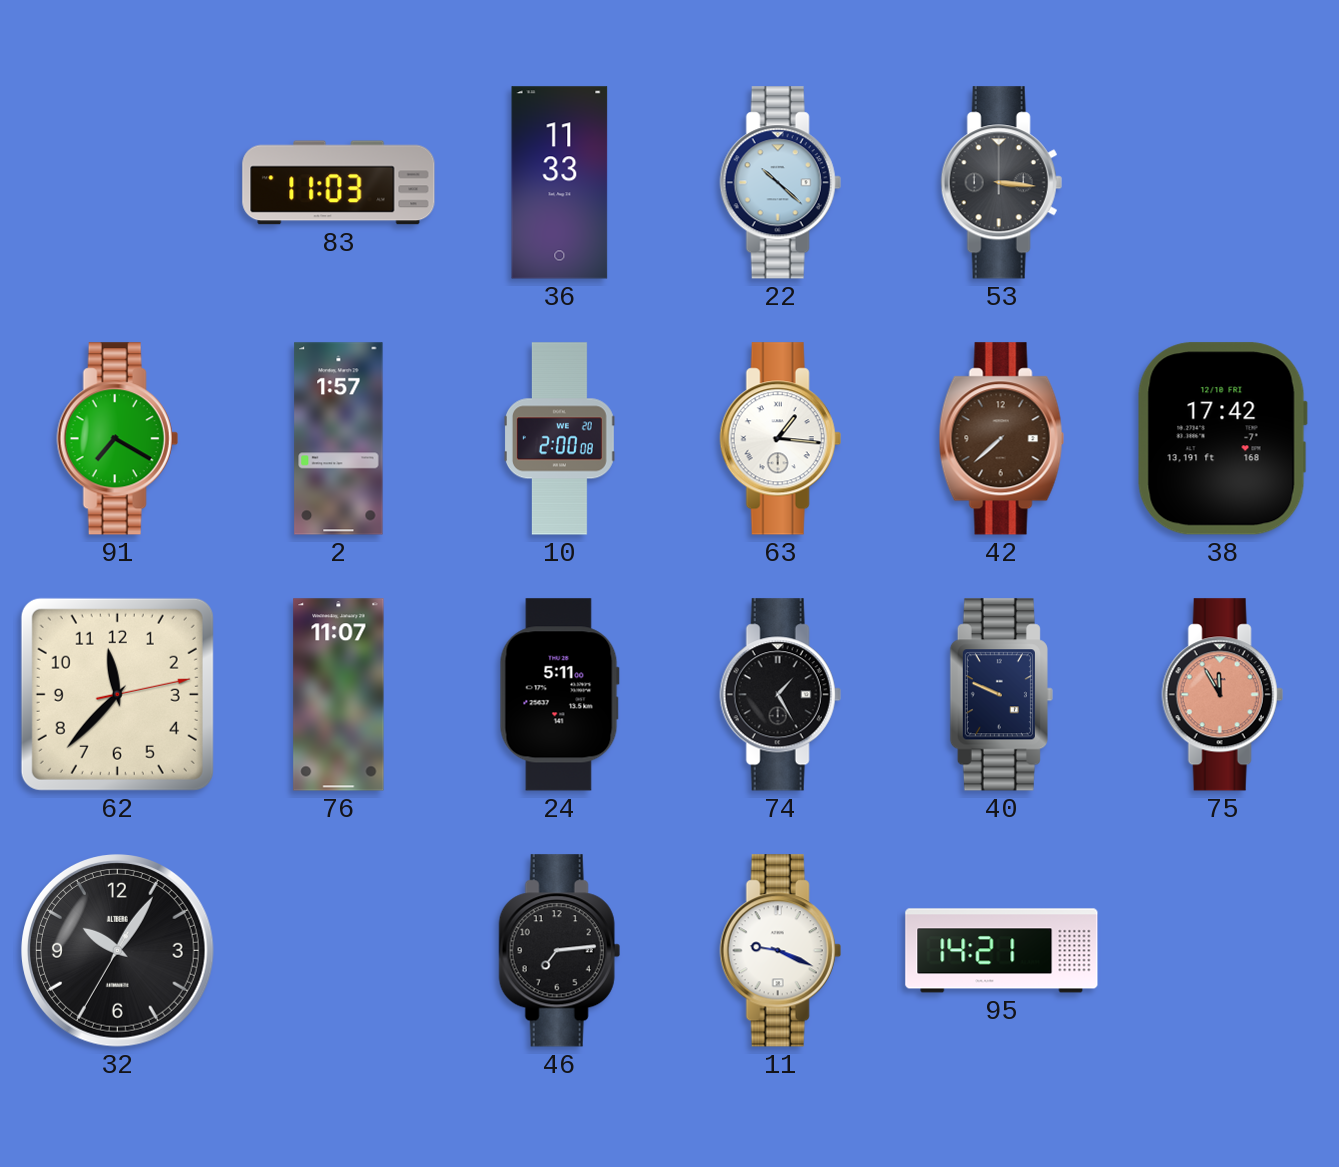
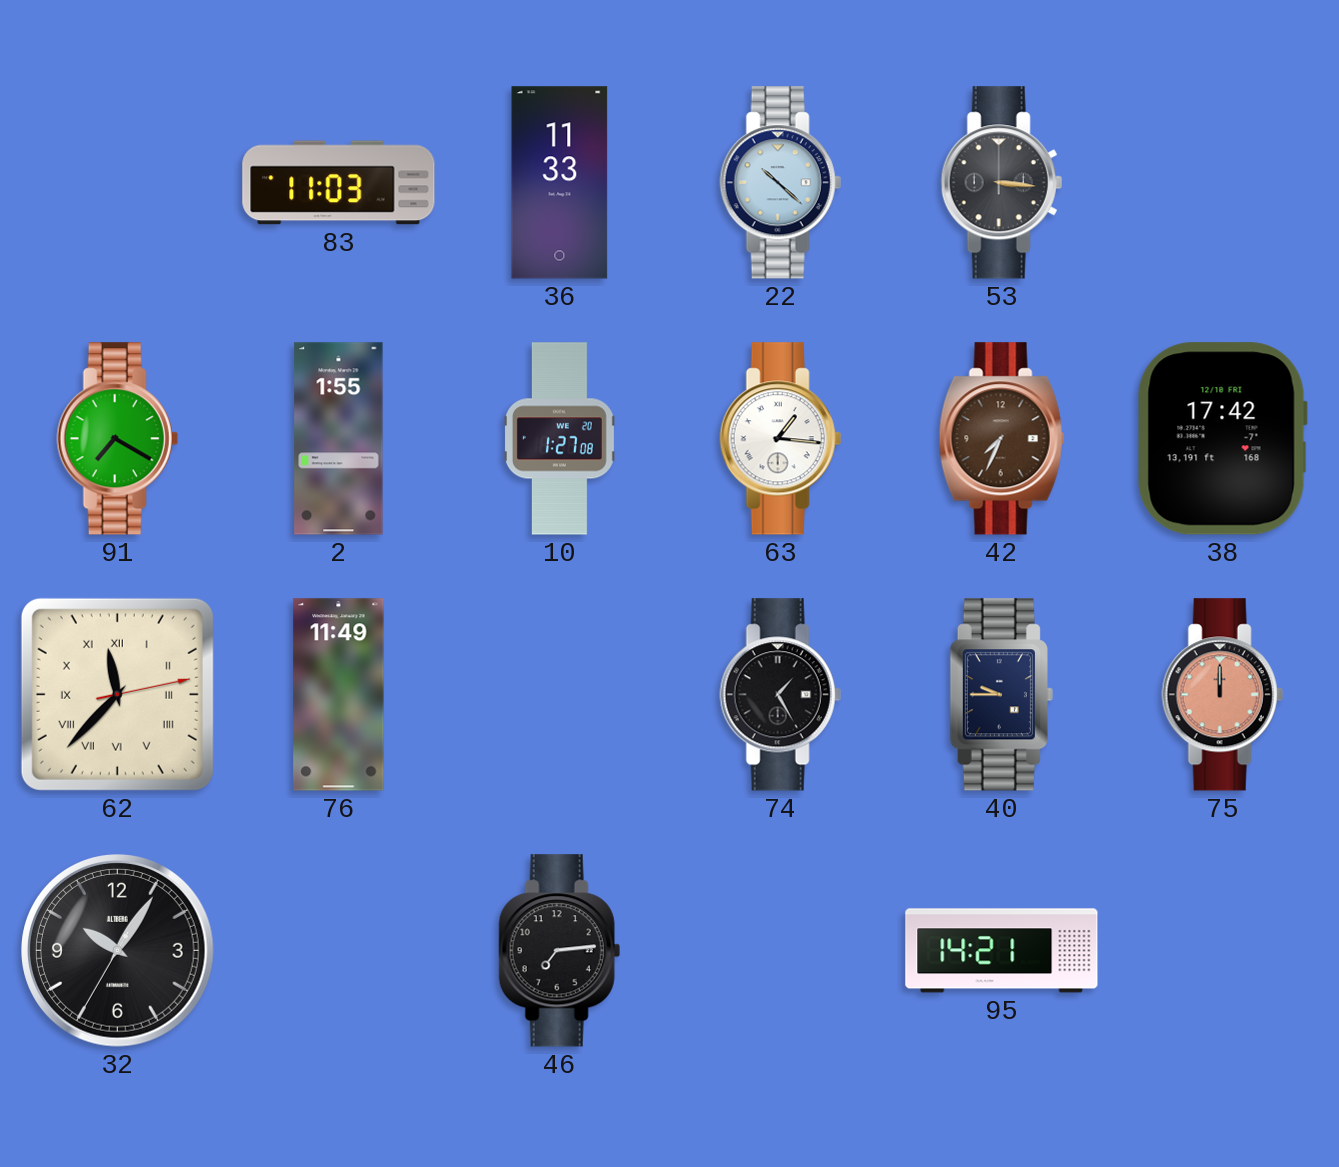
2: 1:57 -> 1:55 (339, 439)
10: 2:00 -> 1:27 (559, 439)
42: 7:38 -> 7:34 (1001, 439)
62 numerals: Arabic -> Roman (117, 694)
76: 11:07 -> 11:49 (339, 695)
24: 5:11 -> none (559, 695)
40: 9:49 -> 9:45 (1001, 695)
75: 11:55 -> 12:00 (1222, 695)
11: 9:19 -> none (780, 951)
